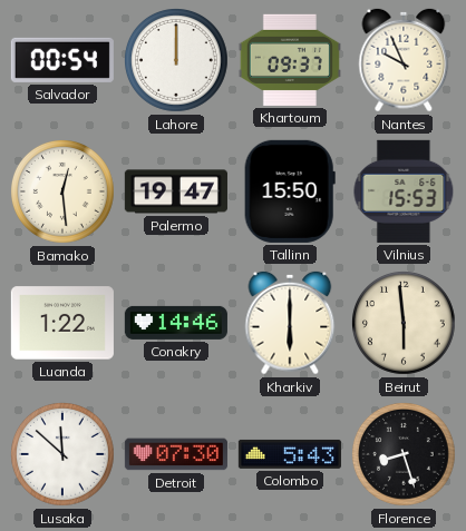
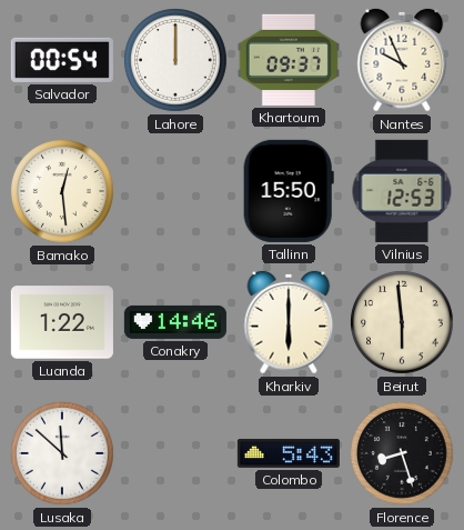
Palermo: 19:47 -> none (176, 191)
Vilnius: 15:53 -> 12:53 (402, 191)
Detroit: 07:30 -> none (176, 454)
